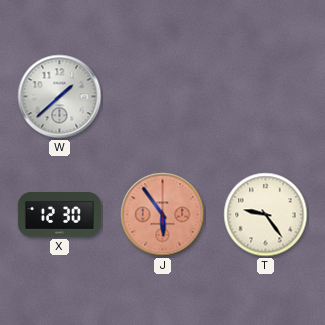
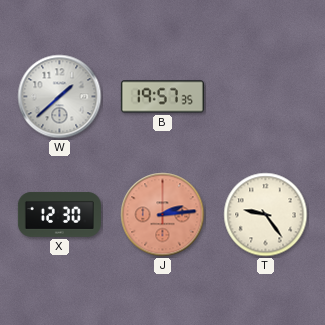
B: none -> 19:57 (162, 97)
J: 5:54 -> 2:14 (163, 215)
